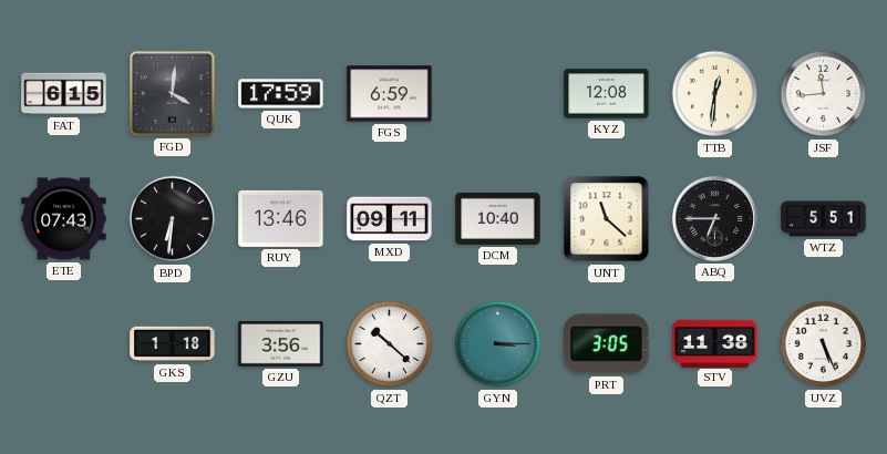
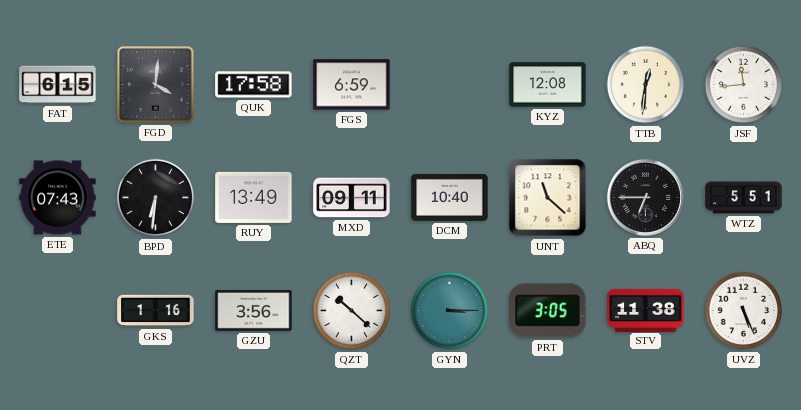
QUK: 17:59 -> 17:58 (254, 85)
RUY: 13:46 -> 13:49 (254, 197)
GKS: 1:18 -> 1:16 (156, 311)
